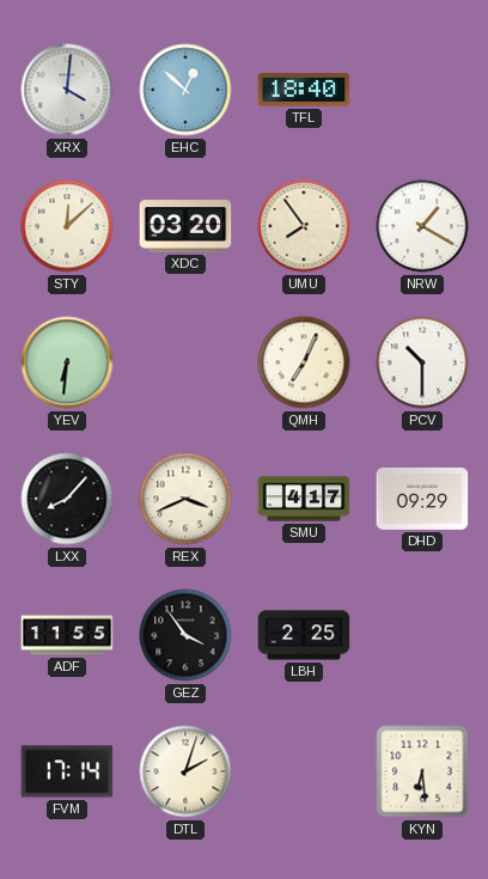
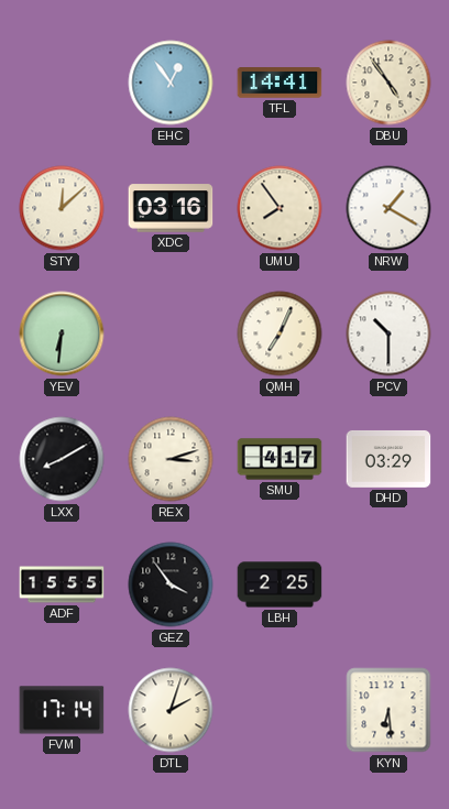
XRX: 4:01 -> none (67, 90)
EHC: 12:52 -> 12:54 (171, 83)
TFL: 18:40 -> 14:41 (280, 83)
DBU: none -> 4:54 (388, 83)
XDC: 03:20 -> 03:16 (171, 208)
LXX: 8:07 -> 8:10 (62, 459)
REX: 3:41 -> 3:12 (171, 459)
DHD: 09:29 -> 03:29 (388, 459)
ADF: 11:55 -> 15:55 (62, 584)
